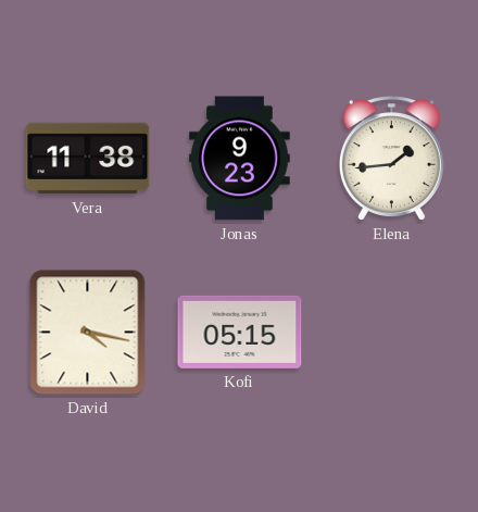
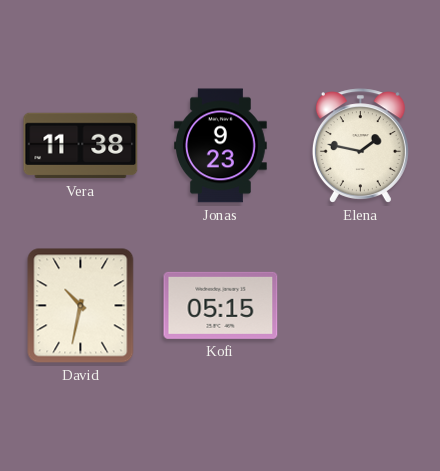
Elena: 1:44 -> 1:47 (360, 146)
David: 4:17 -> 10:32 (81, 306)
